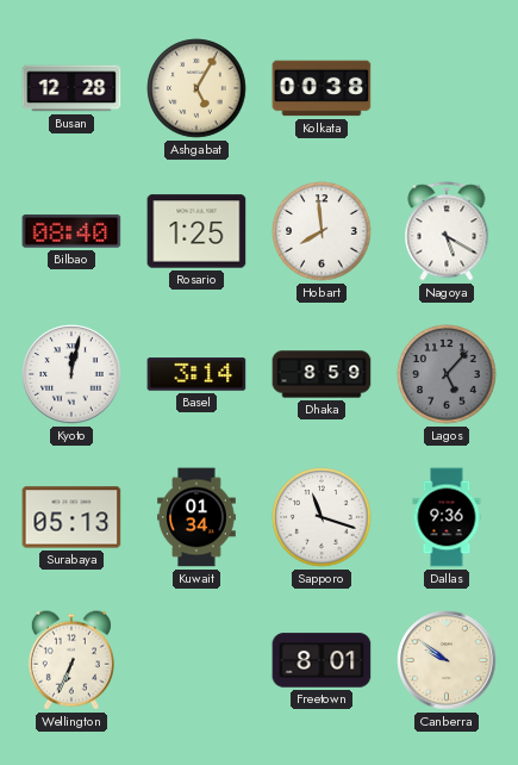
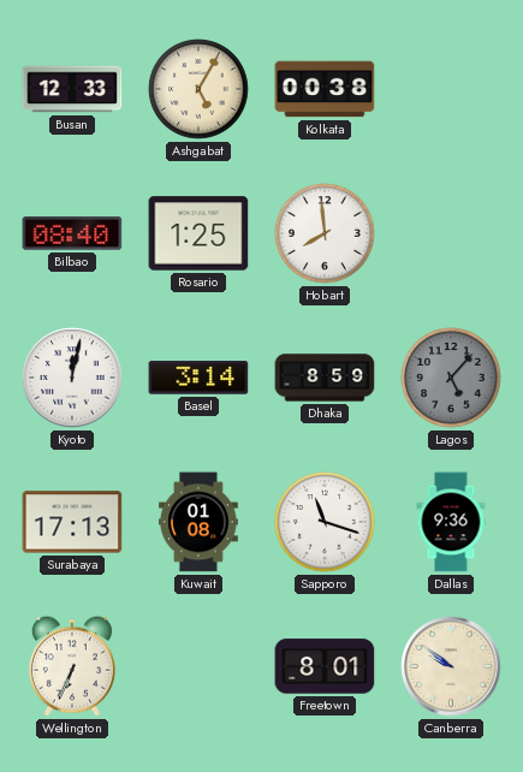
Busan: 12:28 -> 12:33 (72, 89)
Nagoya: 5:20 -> none (447, 231)
Surabaya: 05:13 -> 17:13 (72, 522)
Kuwait: 01:34 -> 01:08 (200, 522)
